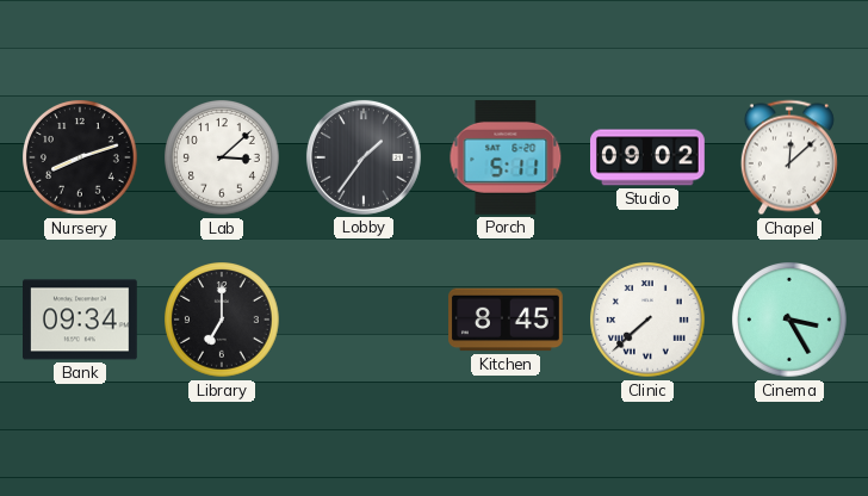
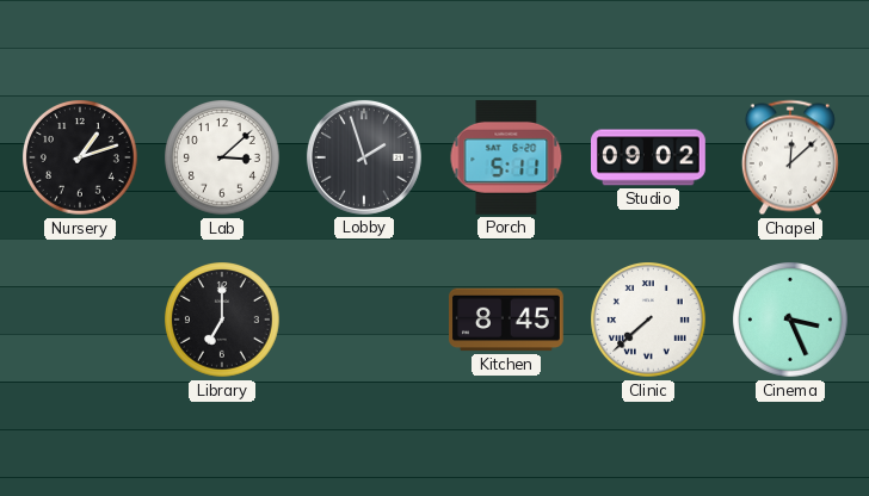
Nursery: 8:12 -> 1:12 (81, 159)
Lobby: 1:36 -> 1:57 (364, 157)
Bank: 09:34 -> none (81, 320)
Cinema: 3:25 -> 3:26 (791, 321)
